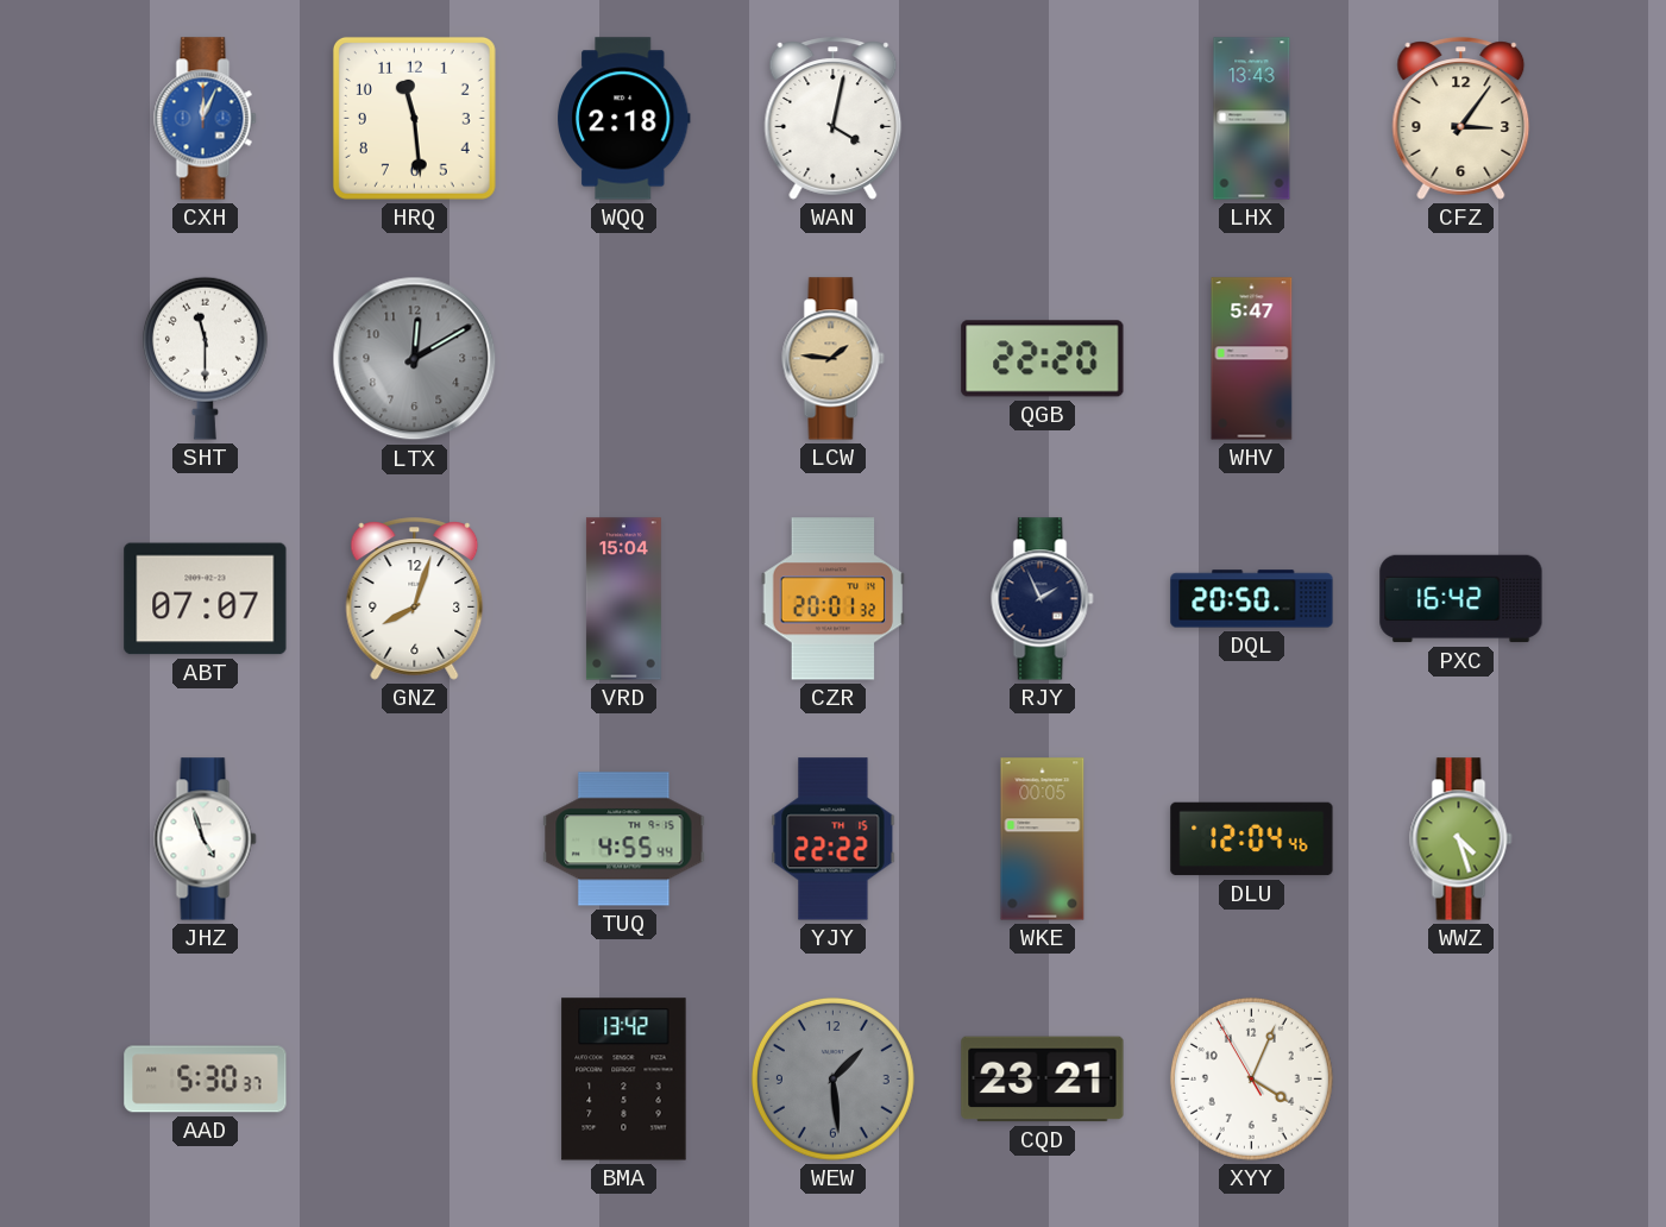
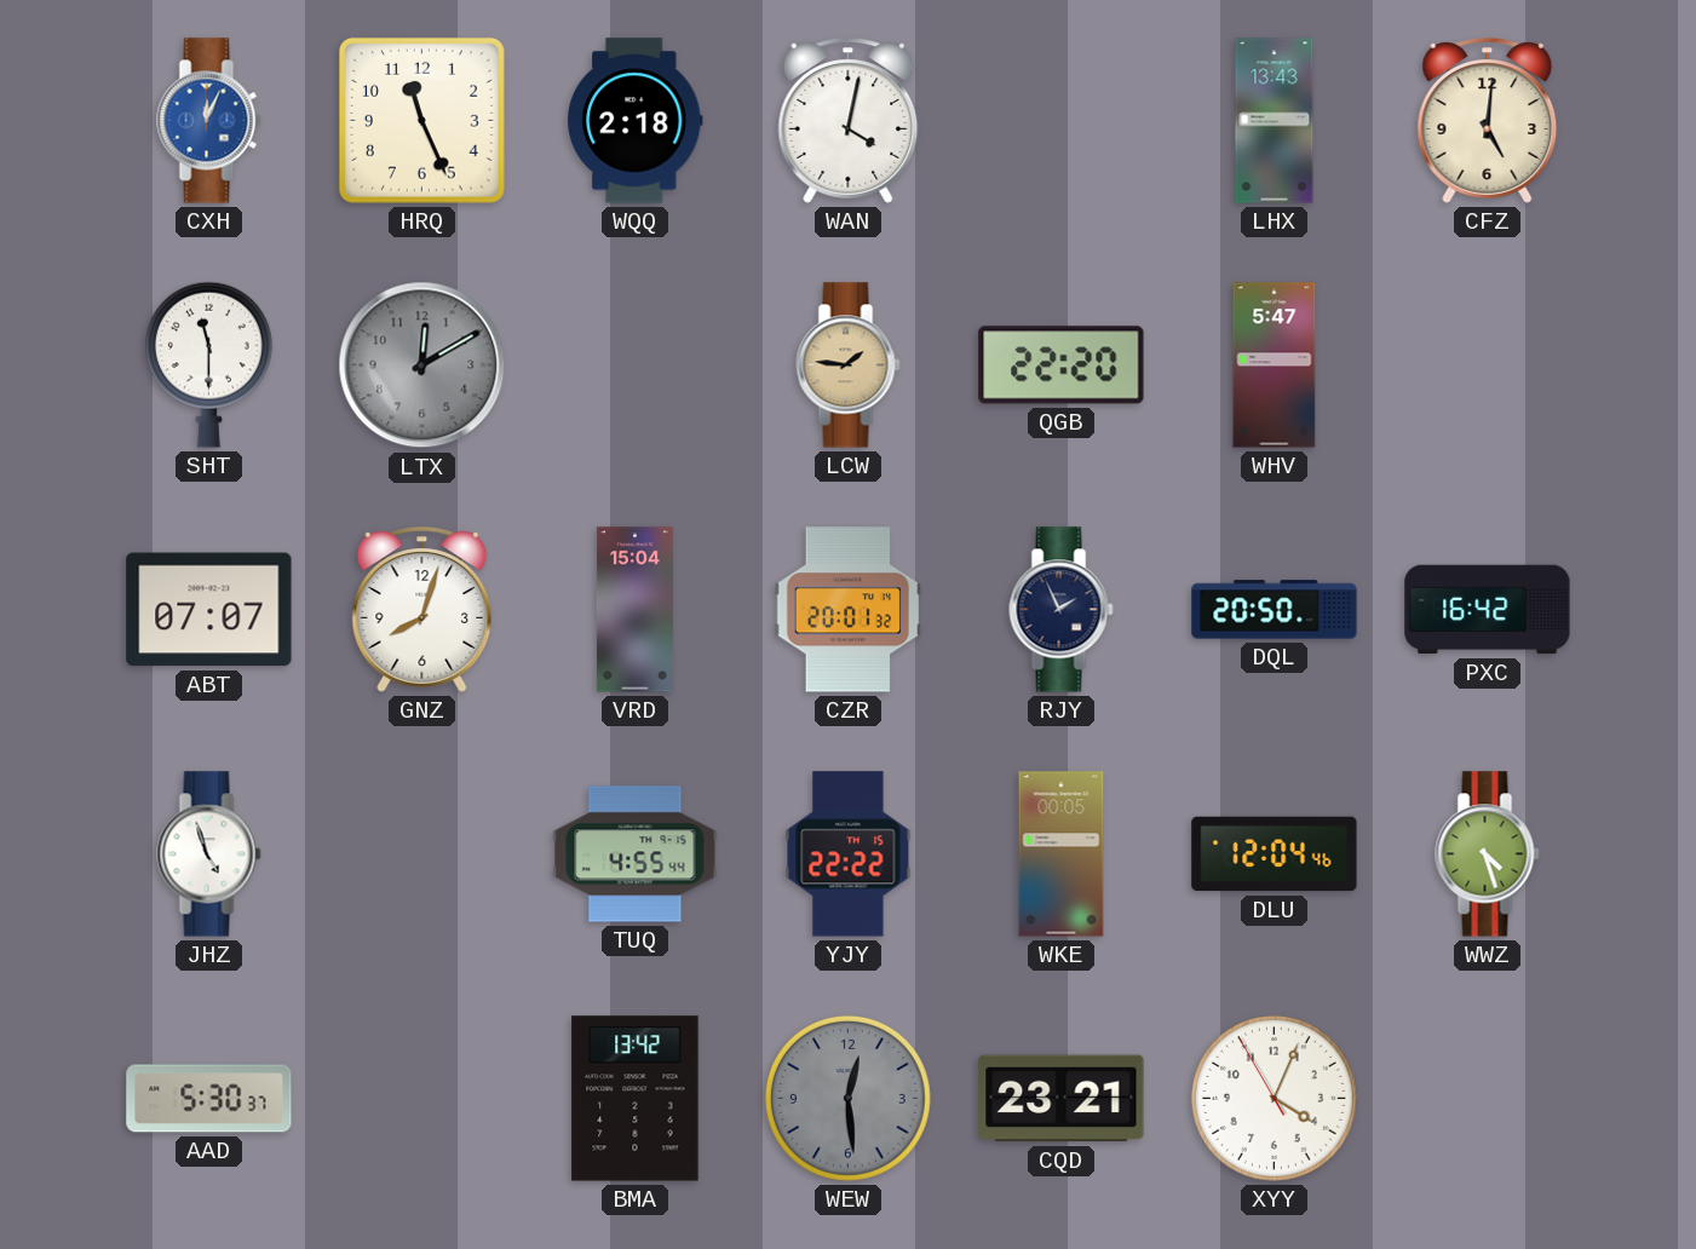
HRQ: 11:29 -> 11:26 (421, 120)
CFZ: 3:06 -> 5:01 (1488, 121)
WEW: 1:29 -> 12:29 (847, 1098)
